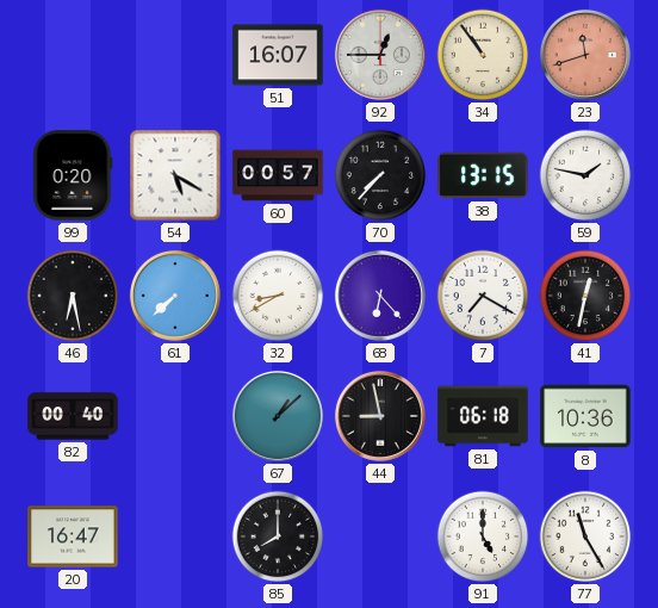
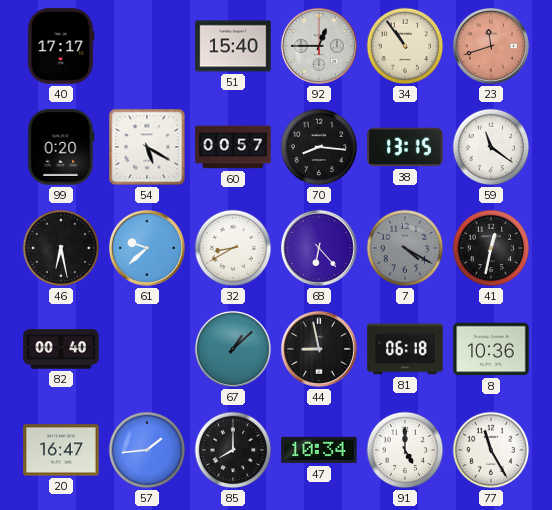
40: none -> 17:17 (61, 46)
51: 16:07 -> 15:40 (233, 46)
70: 7:37 -> 8:16 (319, 147)
59: 1:47 -> 11:21 (491, 147)
61: 7:38 -> 9:38 (147, 248)
7: 7:20 -> 4:20 (405, 248)
7 dial: white -> grey (405, 248)
57: none -> 1:44 (147, 450)
47: none -> 10:34 (319, 450)
